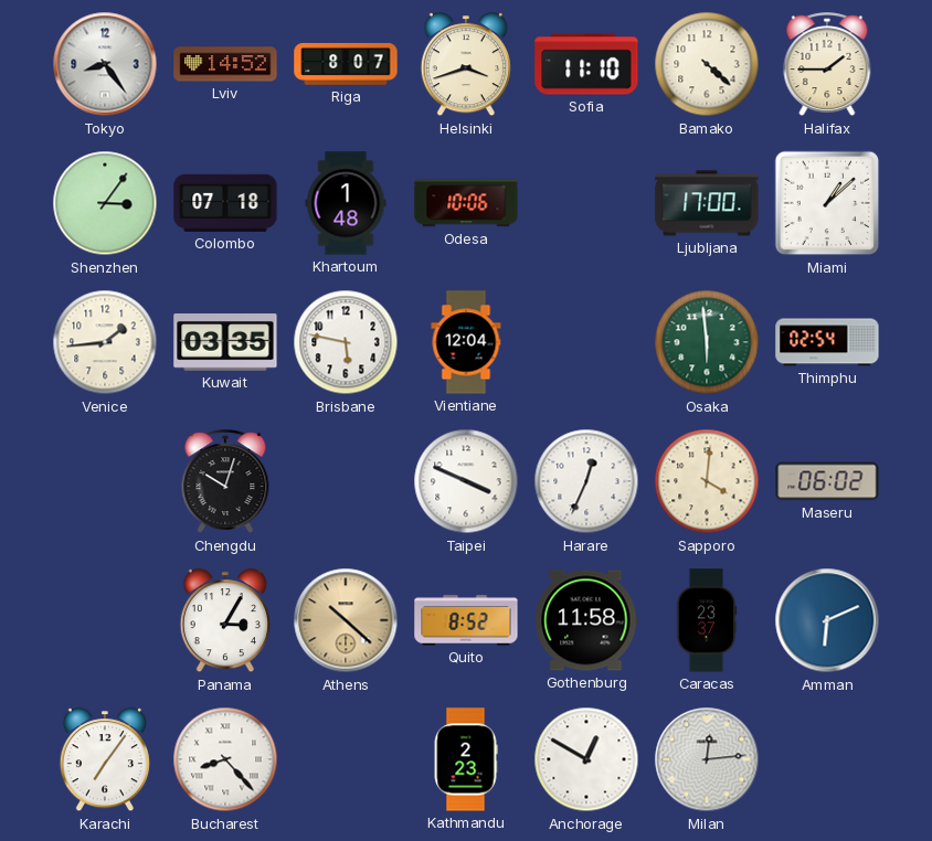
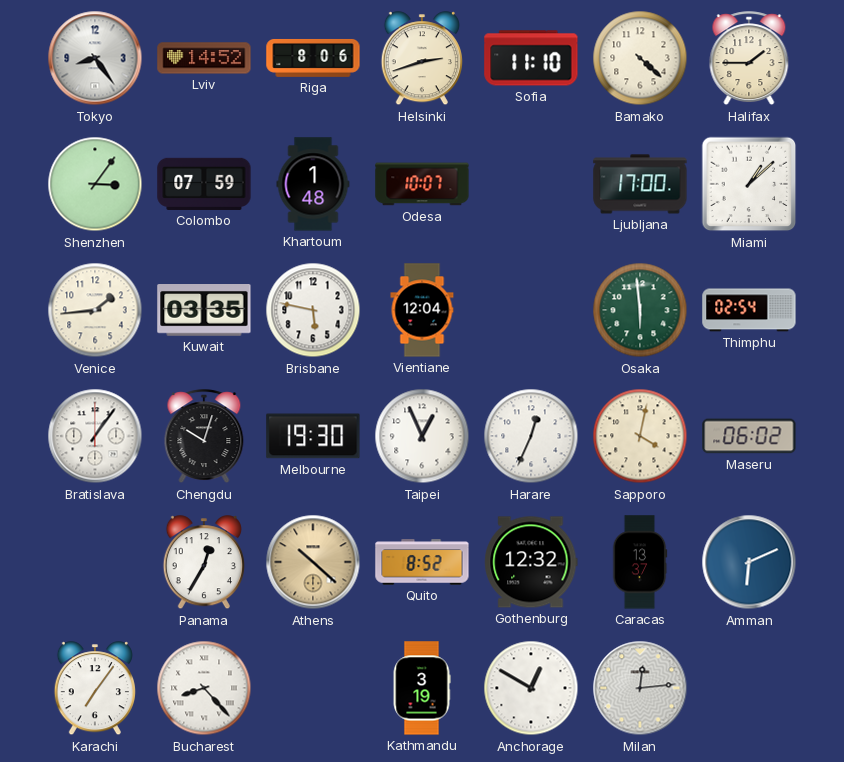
Riga: 8:07 -> 8:06 (313, 58)
Helsinki: 3:42 -> 2:42 (422, 59)
Colombo: 07:18 -> 07:59 (204, 184)
Odesa: 10:06 -> 10:07 (422, 184)
Bratislava: none -> 1:06 (95, 436)
Melbourne: none -> 19:30 (313, 436)
Taipei: 3:49 -> 12:56 (422, 436)
Sapporo: 4:01 -> 4:02 (640, 436)
Panama: 3:05 -> 12:35 (204, 563)
Gothenburg: 11:58 -> 12:32 (531, 562)
Caracas: 23:37 -> 13:37 (640, 562)
Kathmandu: 2:23 -> 3:19 (422, 688)
